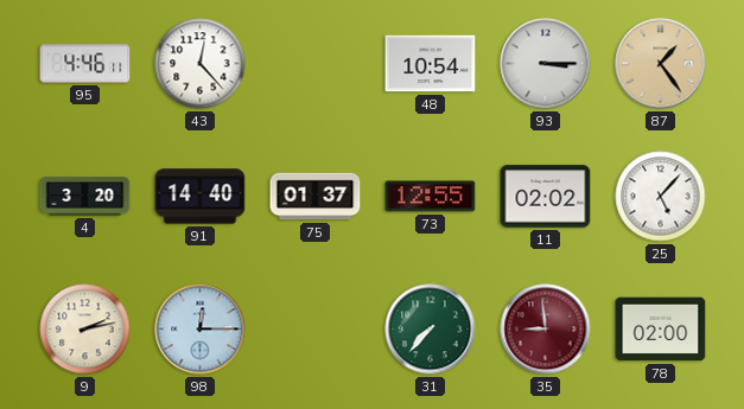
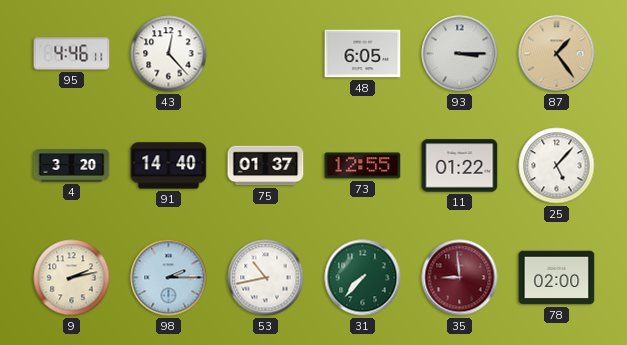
48: 10:54 -> 6:05 (363, 54)
11: 02:02 -> 01:22 (460, 166)
98: 12:15 -> 2:15 (169, 278)
53: none -> 10:43 (266, 278)
